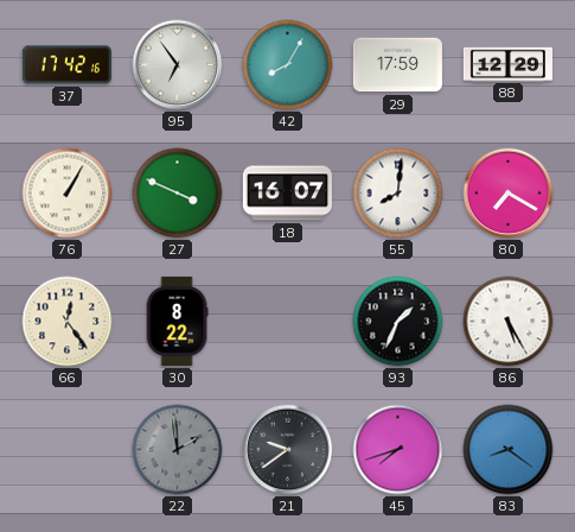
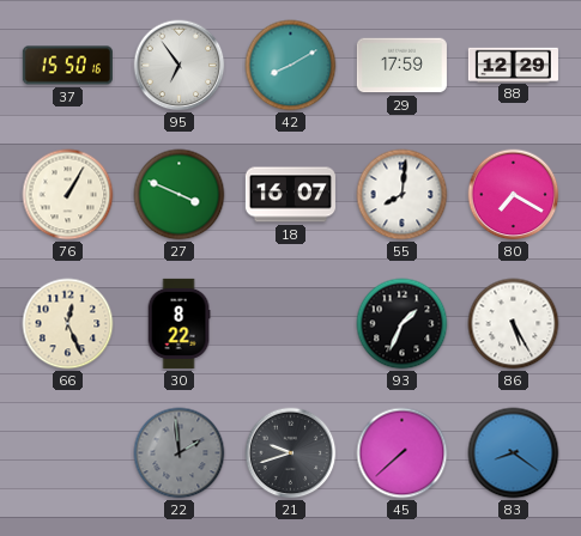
37: 17:42 -> 15:50 (67, 66)
42: 8:05 -> 8:10 (291, 66)
66: 12:24 -> 12:26 (68, 324)
21: 9:39 -> 9:42 (291, 453)
45: 7:42 -> 7:38 (403, 453)
